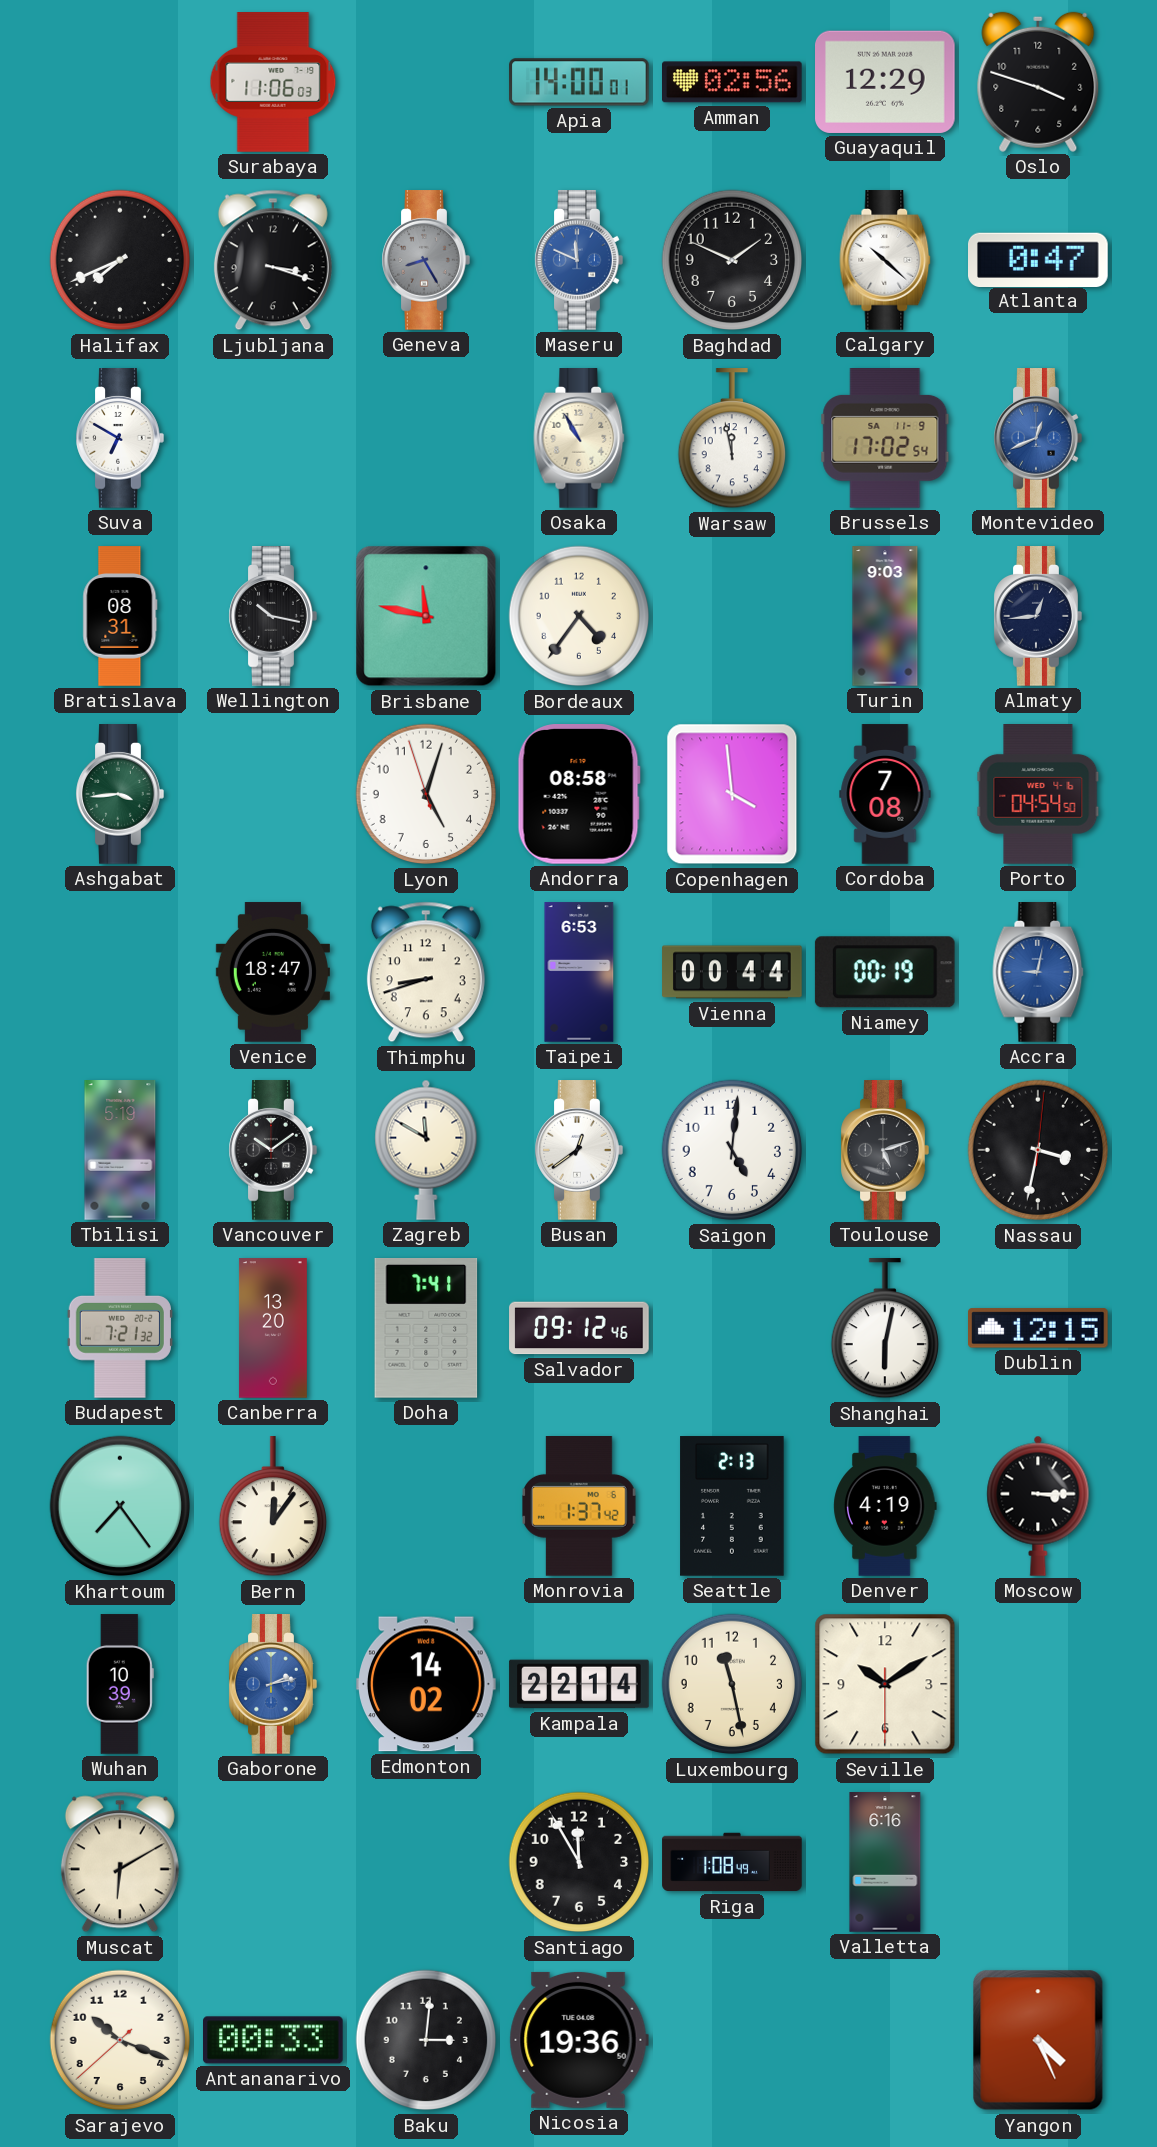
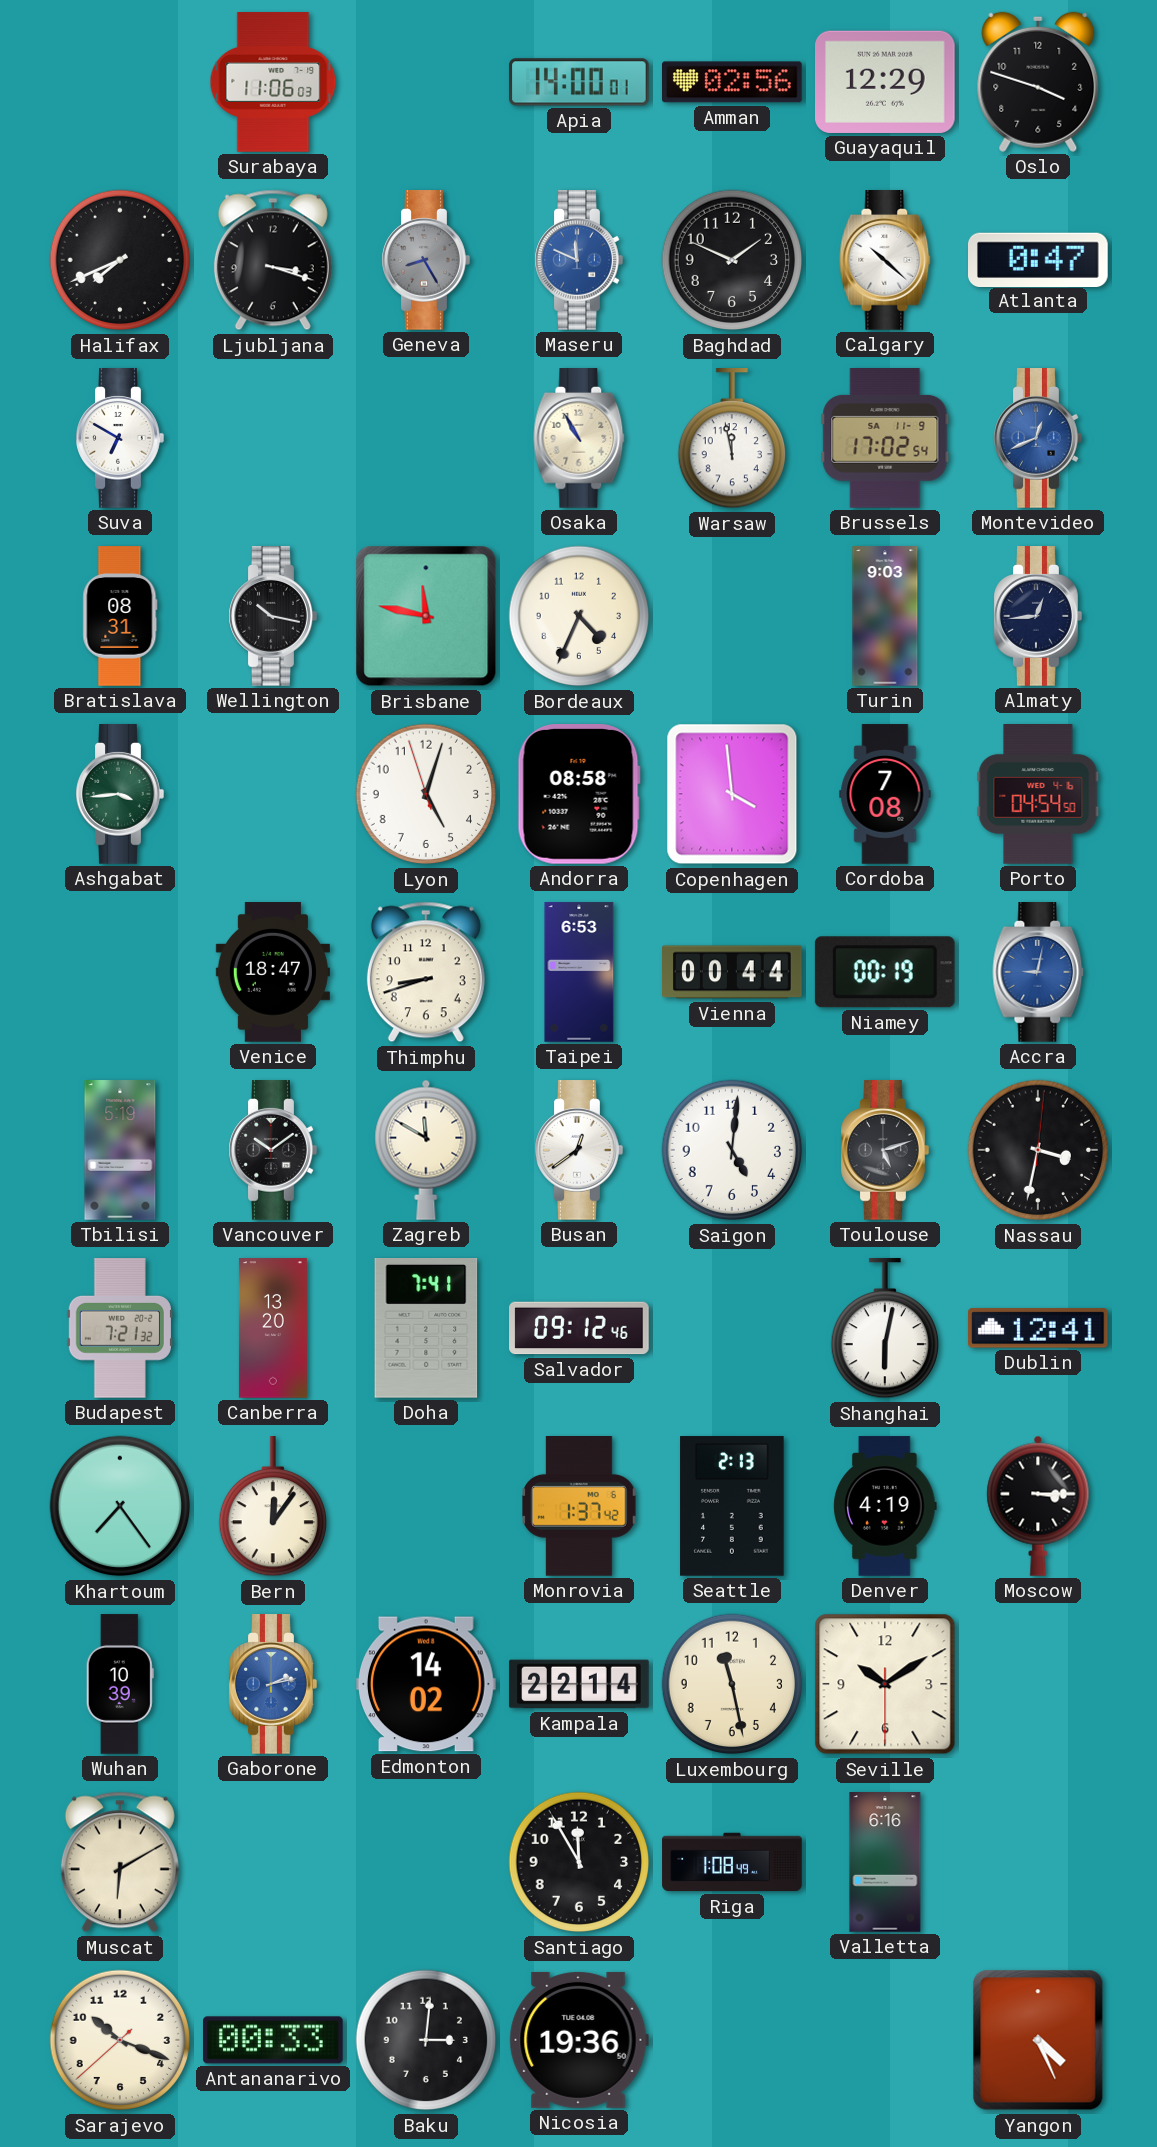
Bordeaux: 4:36 -> 4:34 (579, 616)
Dublin: 12:15 -> 12:41 (1039, 1328)
